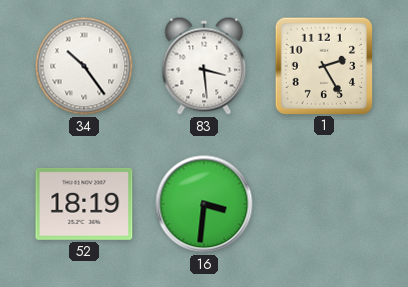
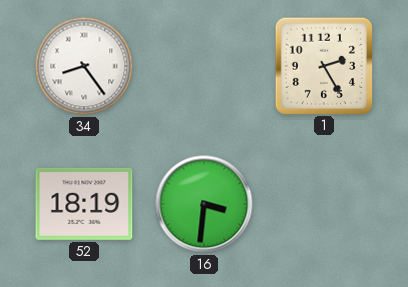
34: 10:24 -> 8:24 (84, 66)
83: 3:29 -> none (204, 66)
